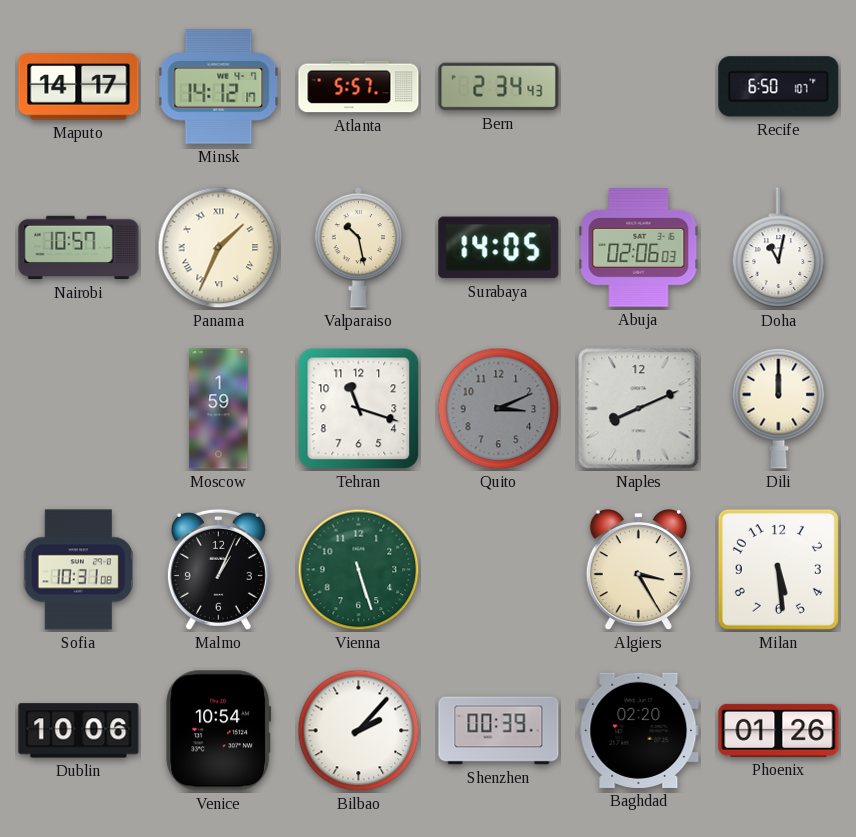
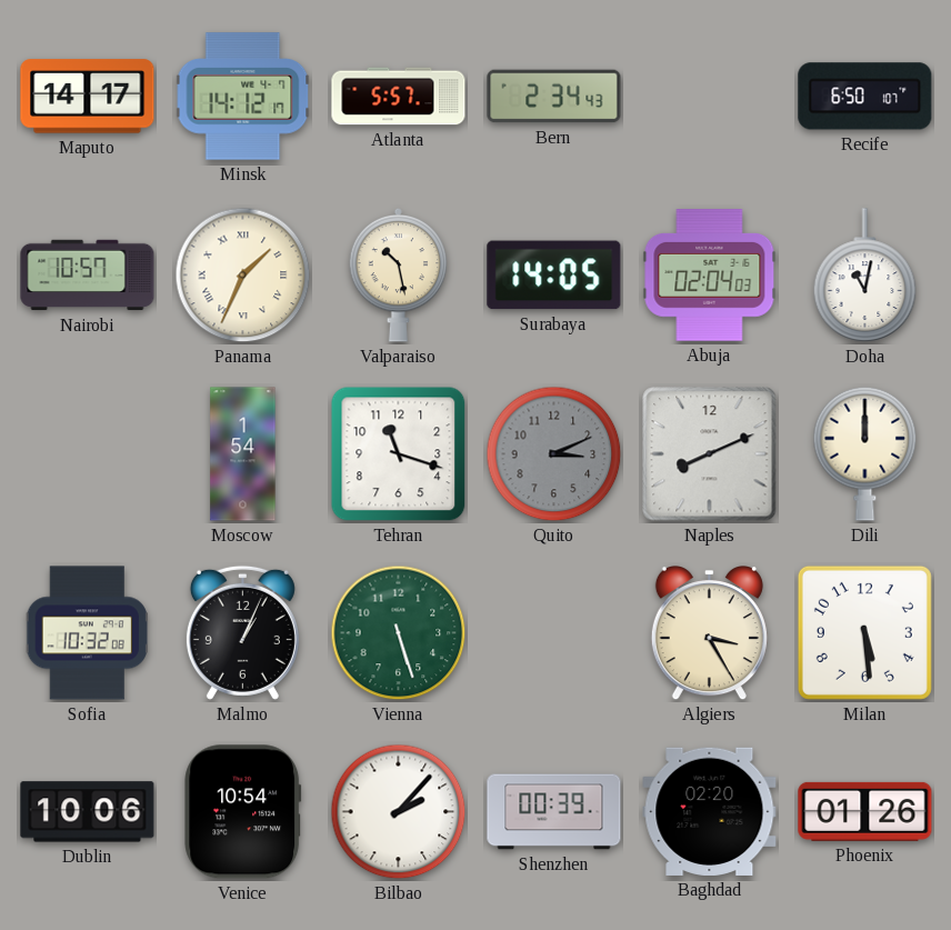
Abuja: 02:06 -> 02:04 (710, 276)
Moscow: 1:59 -> 1:54 (243, 454)
Sofia: 10:31 -> 10:32 (87, 633)
